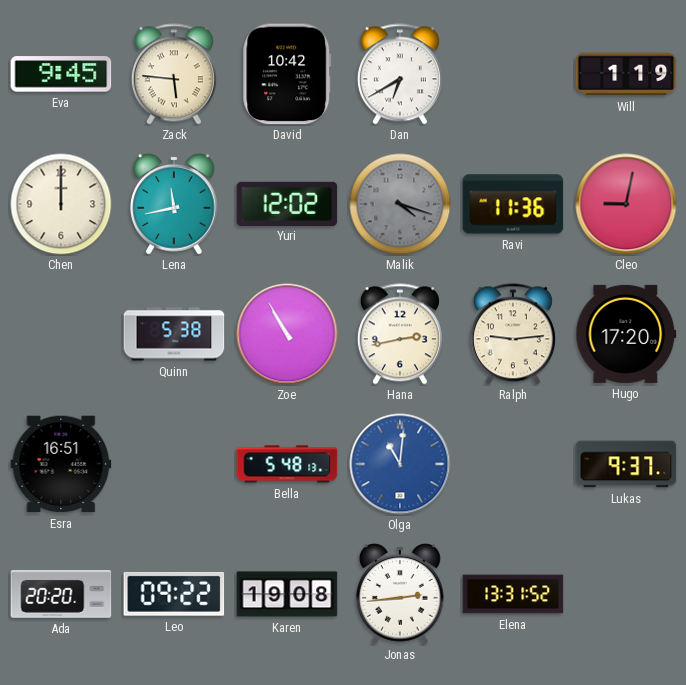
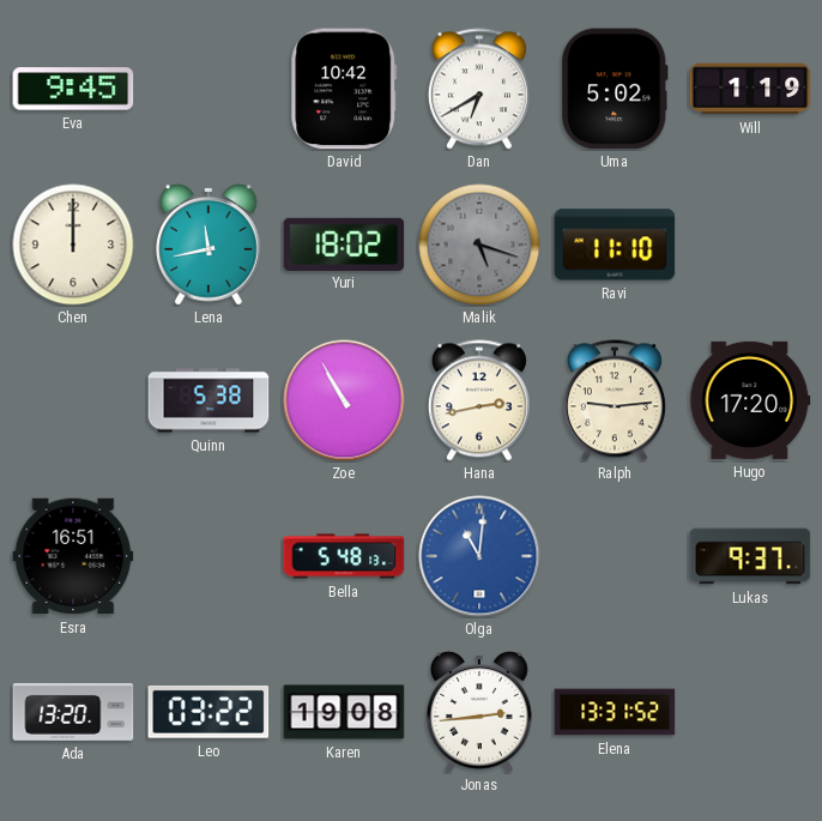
Zack: 5:46 -> none (174, 74)
Uma: none -> 5:02 (615, 89)
Yuri: 12:02 -> 18:02 (344, 243)
Malik: 4:18 -> 5:18 (479, 245)
Ravi: 11:36 -> 11:10 (615, 245)
Cleo: 9:02 -> none (626, 204)
Ada: 20:20 -> 13:20 (73, 712)
Leo: 09:22 -> 03:22 (208, 712)
